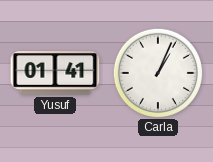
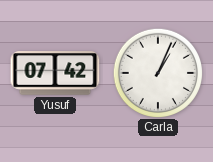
Yusuf: 01:41 -> 07:42 (55, 73)
